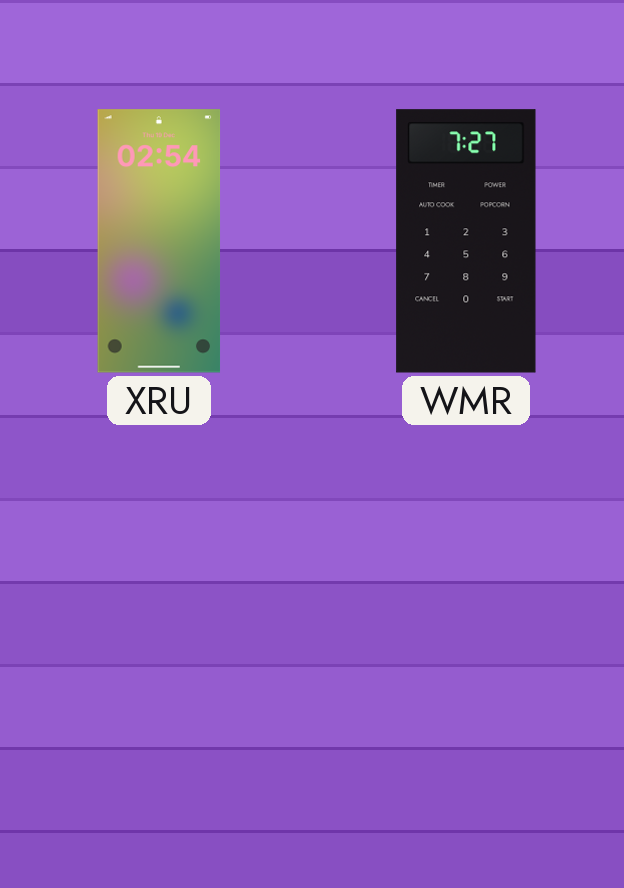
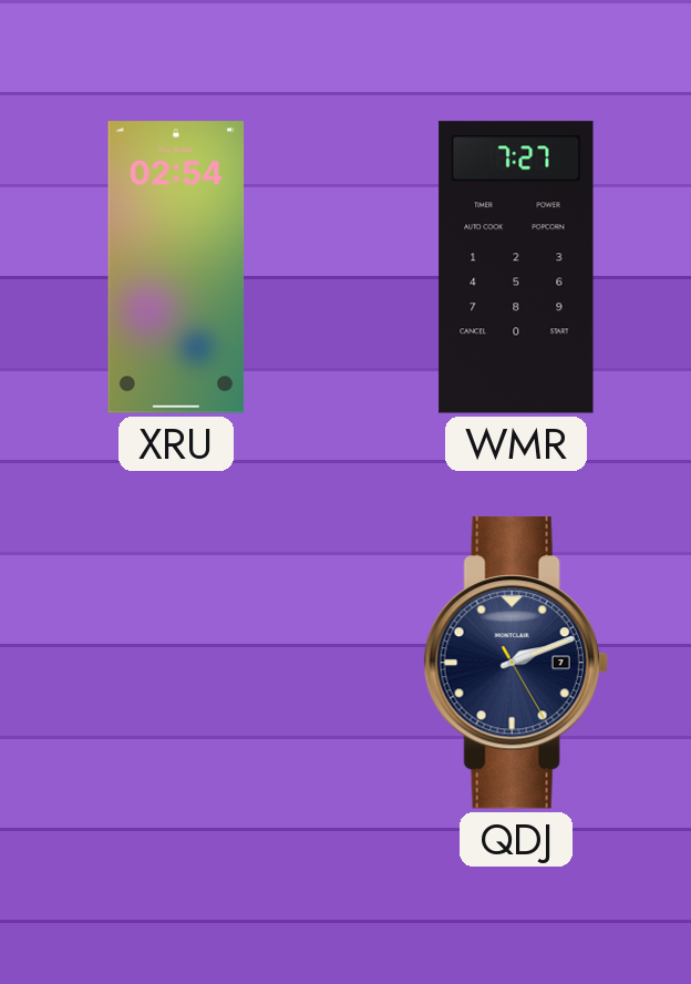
QDJ: none -> 2:11 (516, 663)
